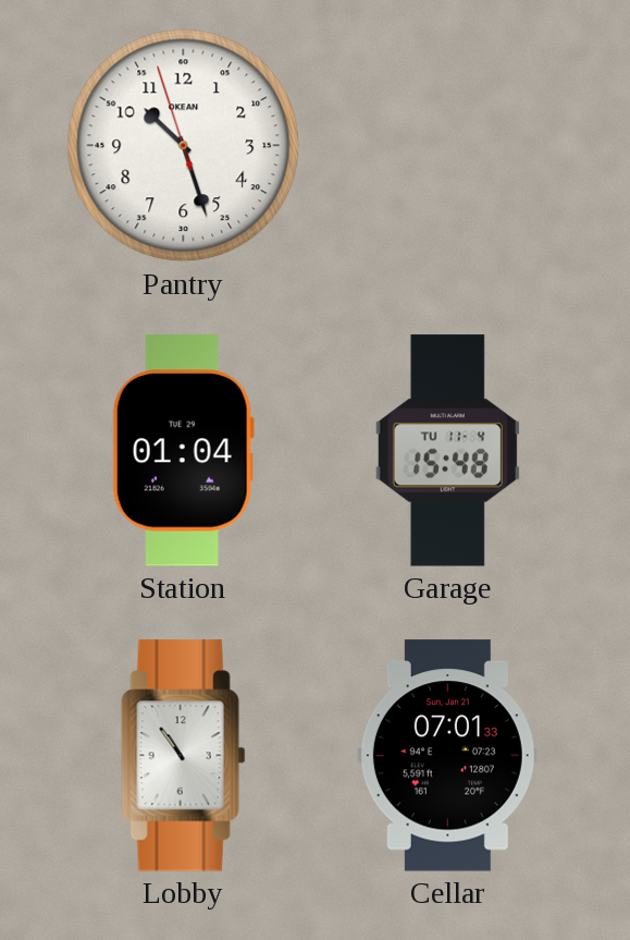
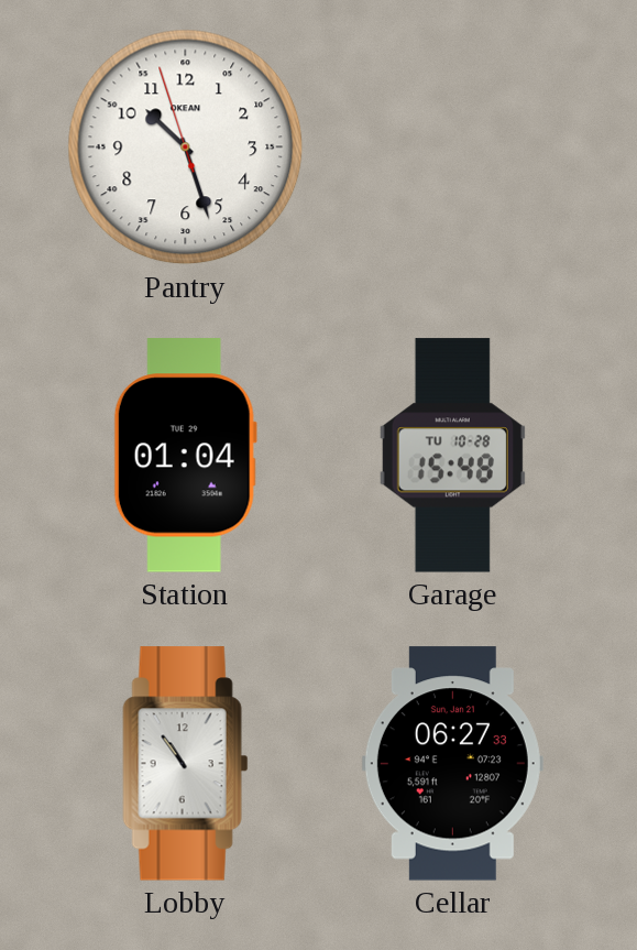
Garage date: TU 11-4 -> TU 10-28 (452, 456)
Cellar: 07:01 -> 06:27 (452, 764)
